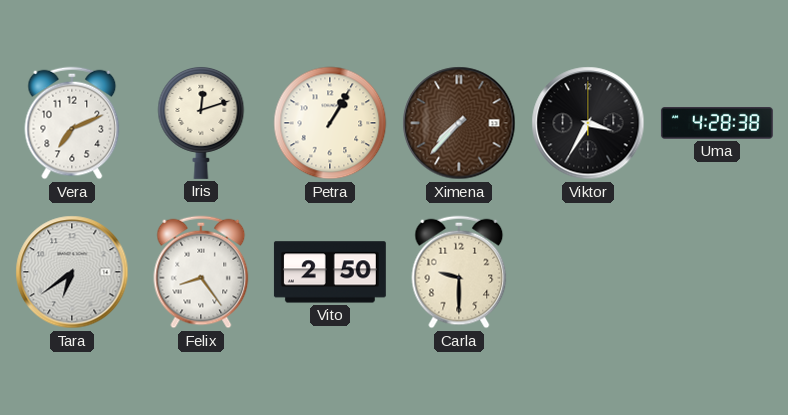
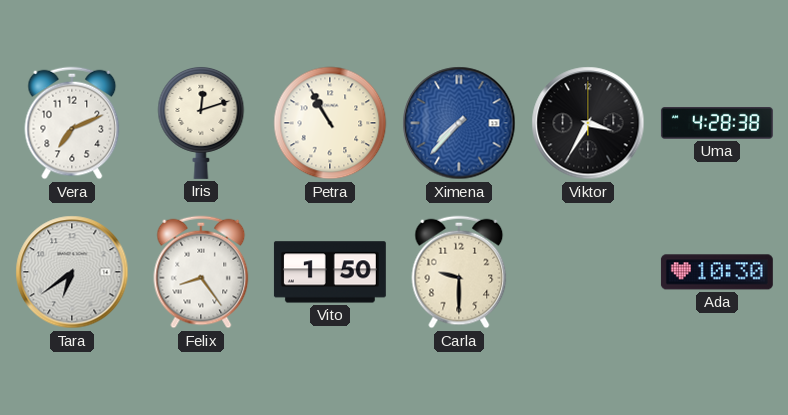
Petra: 1:05 -> 10:55 (330, 123)
Ximena dial: brown -> blue (459, 123)
Vito: 2:50 -> 1:50 (330, 272)
Ada: none -> 10:30 (717, 272)
